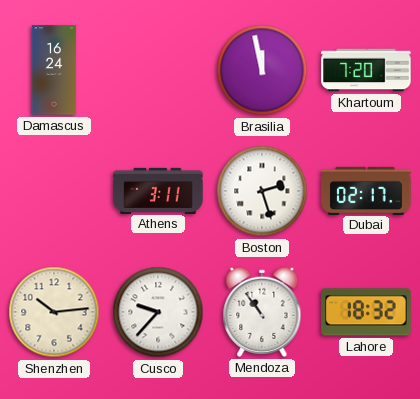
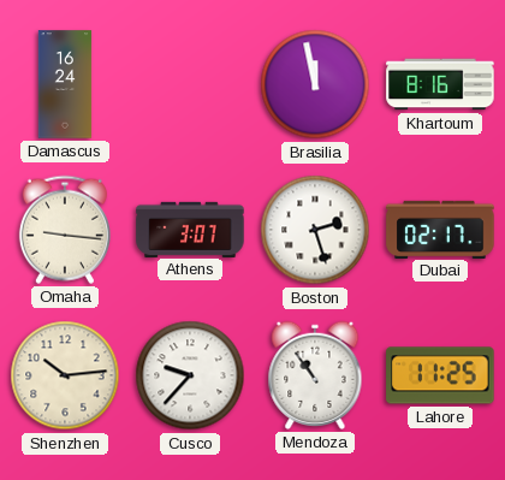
Khartoum: 7:20 -> 8:16 (440, 84)
Omaha: none -> 9:16 (65, 230)
Athens: 3:11 -> 3:07 (190, 229)
Lahore: 18:32 -> 11:25 (440, 375)
